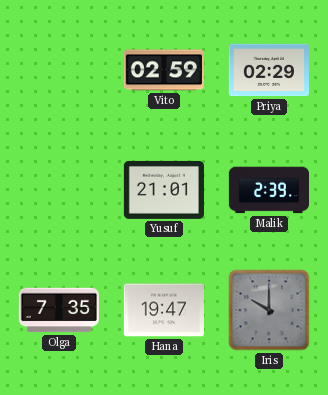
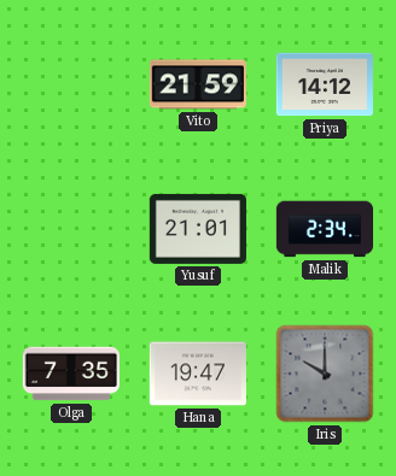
Vito: 02:59 -> 21:59 (198, 84)
Priya: 02:29 -> 14:12 (325, 84)
Malik: 2:39 -> 2:34 (324, 229)
